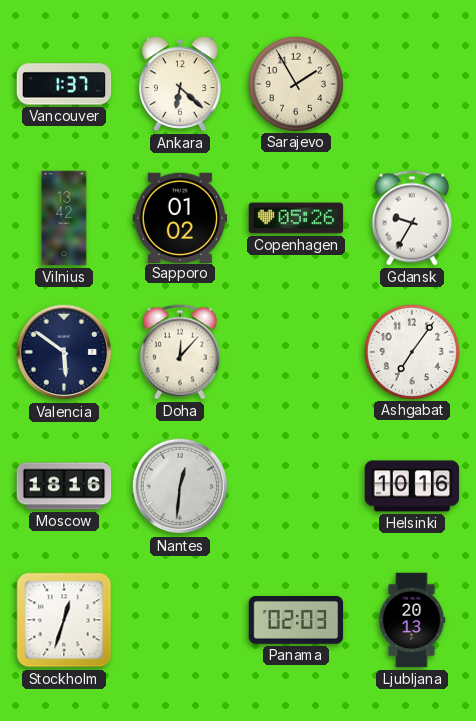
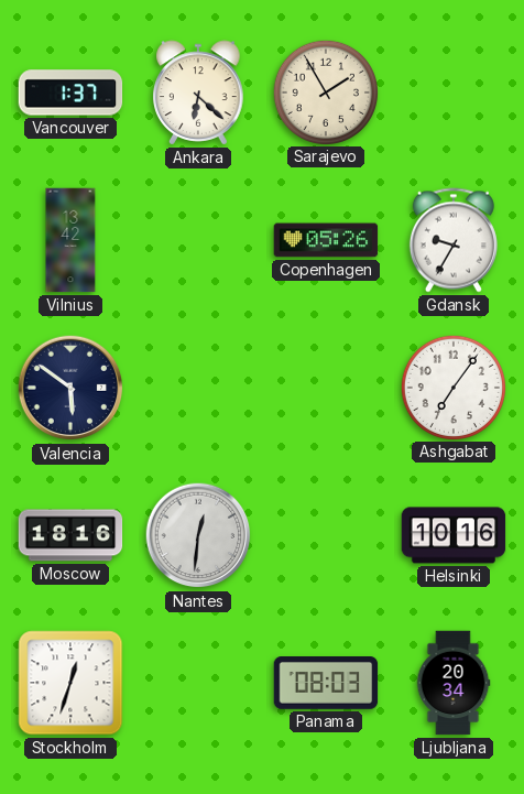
Sapporo: 01:02 -> none (180, 217)
Doha: 12:07 -> none (180, 352)
Panama: 02:03 -> 08:03 (326, 684)
Ljubljana: 20:13 -> 20:34 (454, 683)
